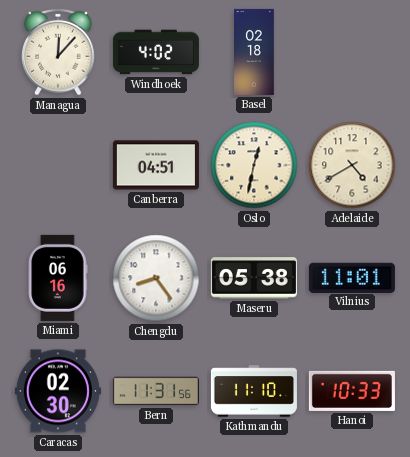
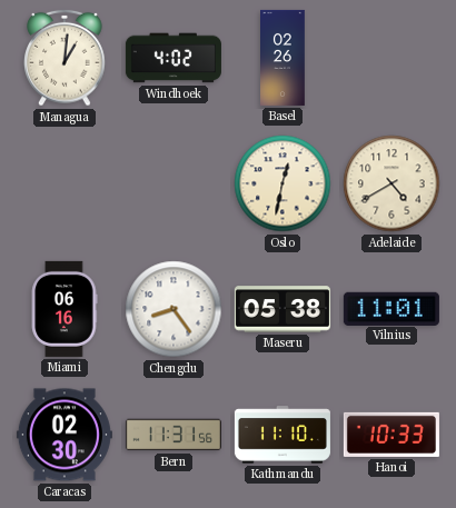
Managua: 12:07 -> 1:01 (65, 58)
Basel: 02:18 -> 02:26 (282, 58)
Canberra: 04:51 -> none (156, 165)
